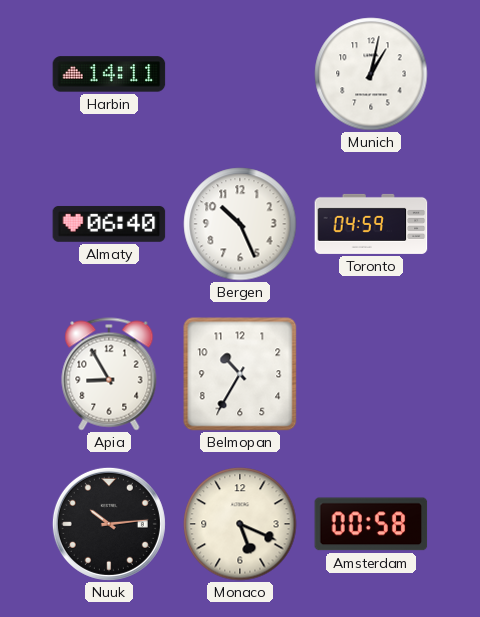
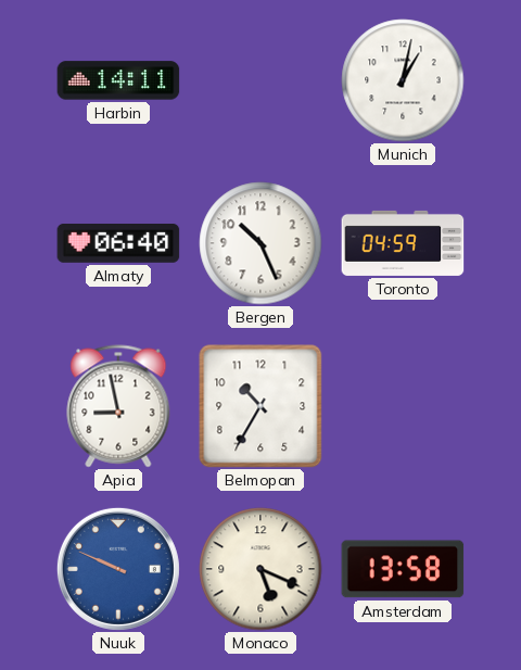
Apia: 8:55 -> 8:58 (118, 406)
Nuuk: 10:14 -> 9:49 (118, 569)
Nuuk dial: black -> blue (118, 569)
Amsterdam: 00:58 -> 13:58 (403, 569)
